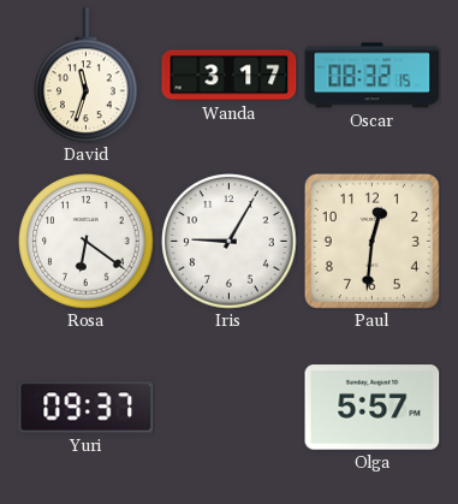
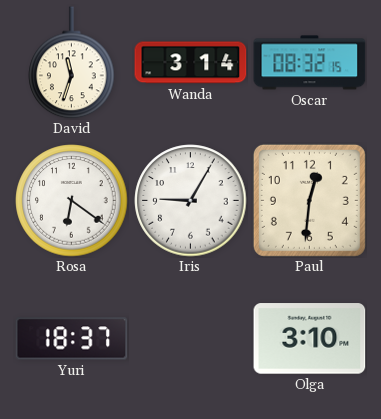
Wanda: 3:17 -> 3:14 (191, 63)
Yuri: 09:37 -> 18:37 (72, 339)
Olga: 5:57 -> 3:10 (310, 339)
